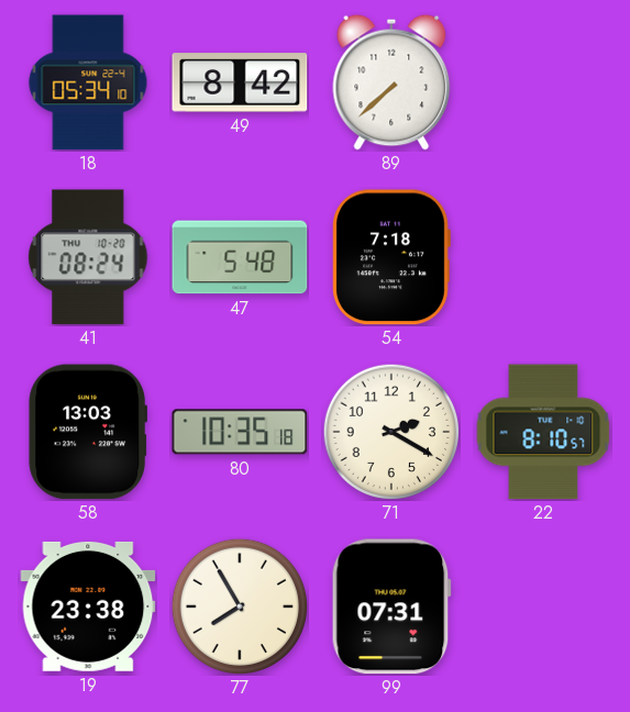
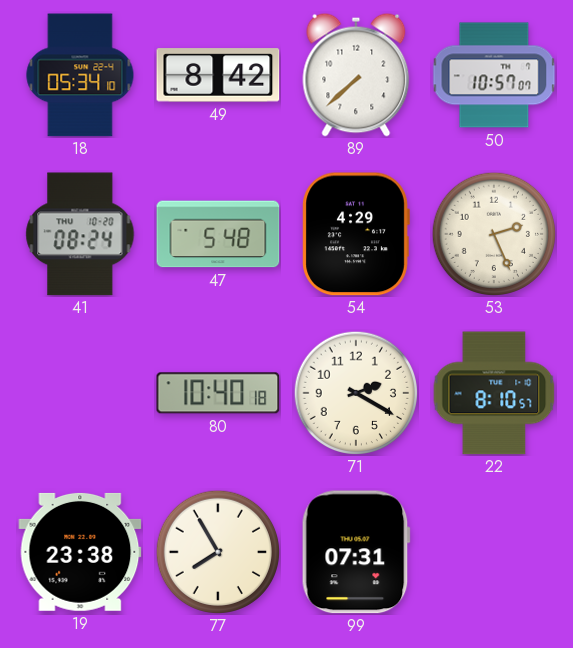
50: none -> 10:57 (494, 75)
54: 7:18 -> 4:29 (356, 234)
53: none -> 2:26 (493, 233)
58: 13:03 -> none (87, 432)
80: 10:35 -> 10:40 (218, 393)
